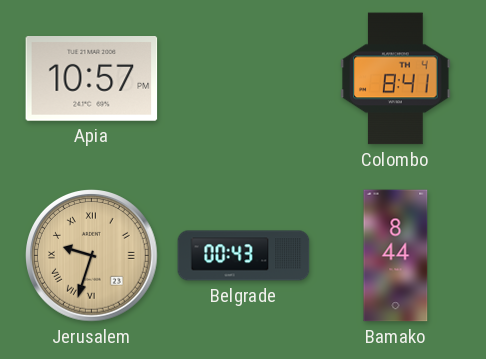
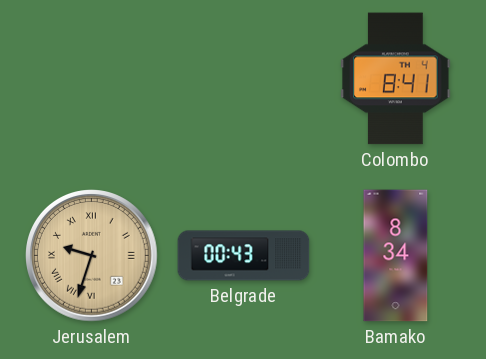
Apia: 10:57 -> none (92, 79)
Bamako: 8:44 -> 8:34 (396, 256)
